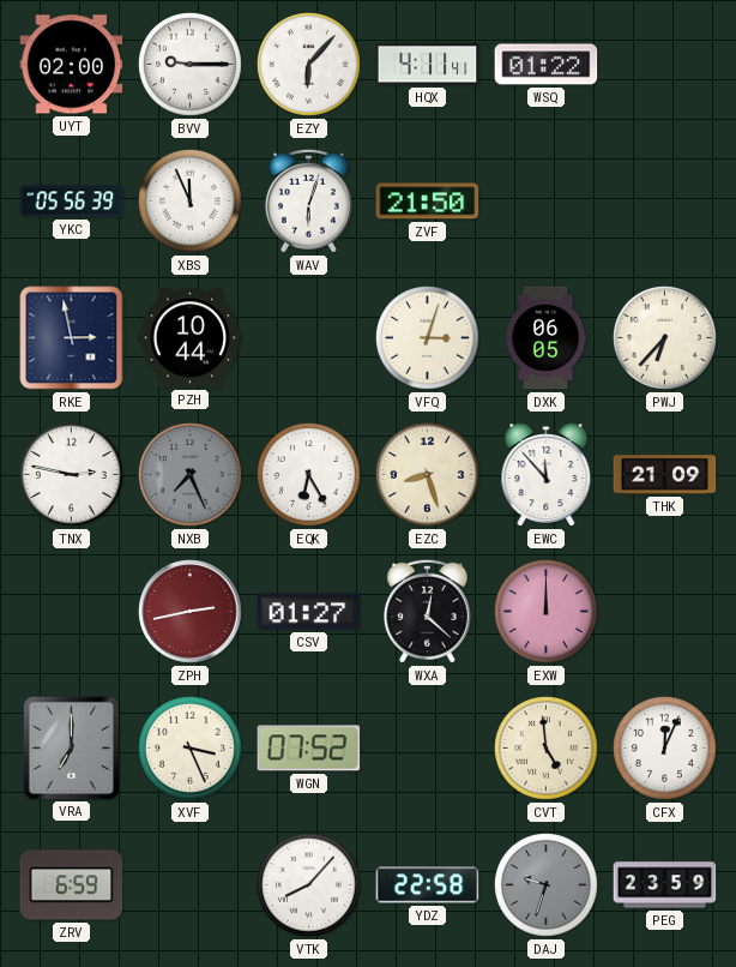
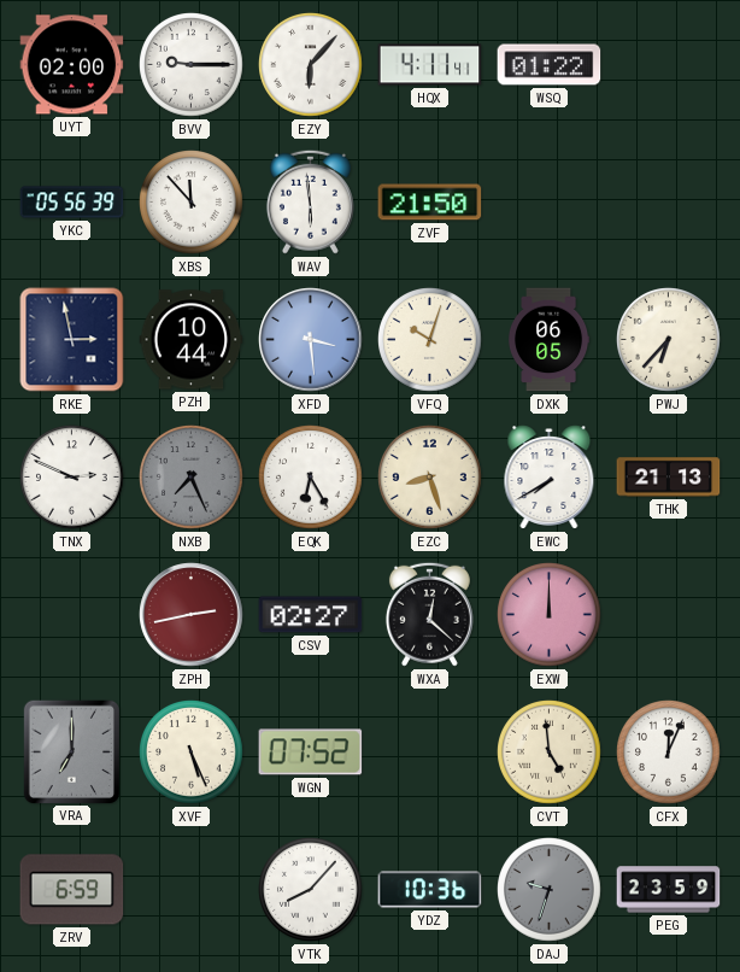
XBS: 11:56 -> 11:53 (192, 203)
WAV: 6:03 -> 5:59 (310, 201)
XFD: none -> 3:29 (311, 340)
VFQ: 3:03 -> 10:03 (430, 340)
TNX: 2:47 -> 2:49 (72, 478)
EWC: 11:53 -> 7:40 (550, 478)
THK: 21:09 -> 21:13 (669, 478)
CSV: 01:27 -> 02:27 (311, 615)
XVF: 3:26 -> 5:26 (192, 753)
YDZ: 22:58 -> 10:36 (430, 890)
